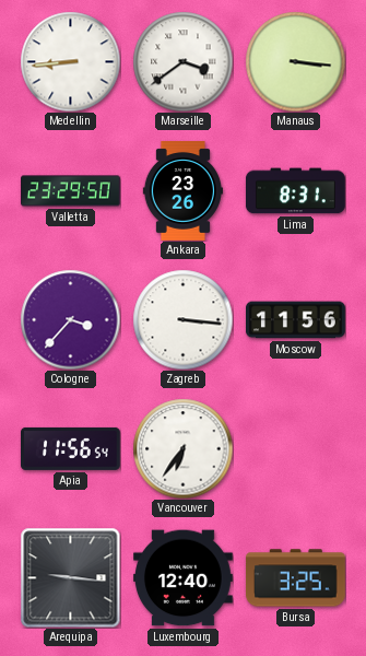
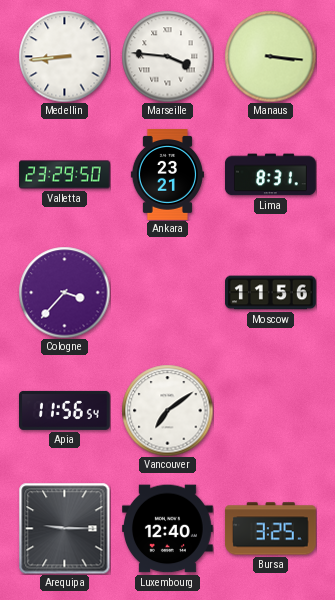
Marseille: 3:39 -> 3:46 (167, 56)
Ankara: 23:26 -> 23:21 (167, 175)
Zagreb: 3:16 -> none (182, 319)
Vancouver: 6:36 -> 7:09 (167, 410)
Arequipa: 9:16 -> 9:15 (64, 528)
